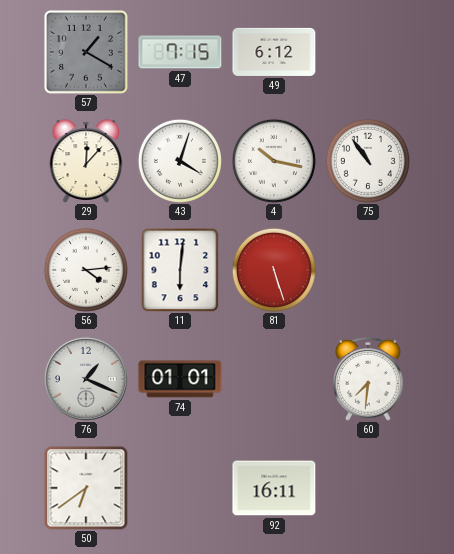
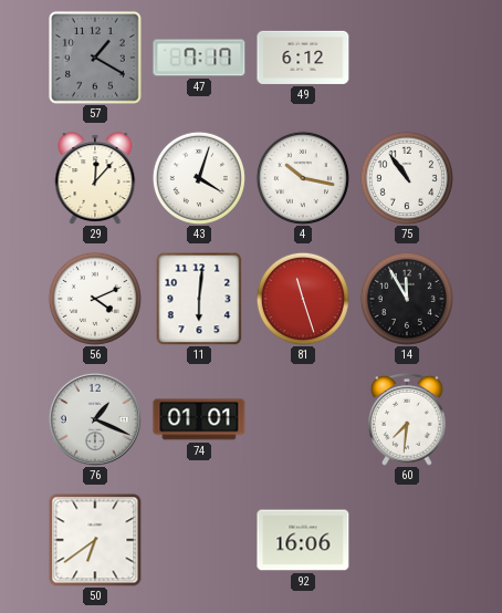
47: 7:15 -> 7:17 (199, 58)
56: 4:14 -> 4:11 (95, 299)
81: 5:27 -> 11:27 (303, 299)
14: none -> 11:55 (407, 299)
92: 16:11 -> 16:06 (303, 540)
